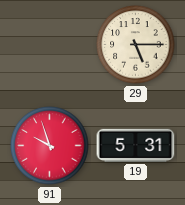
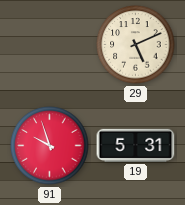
29: 5:15 -> 5:11 (136, 45)
